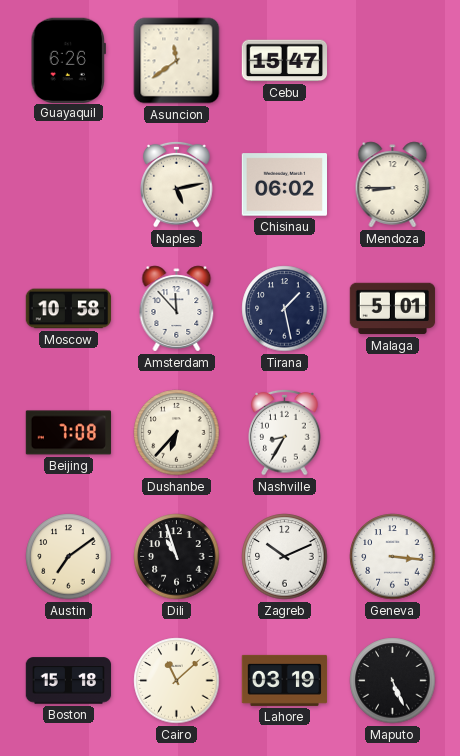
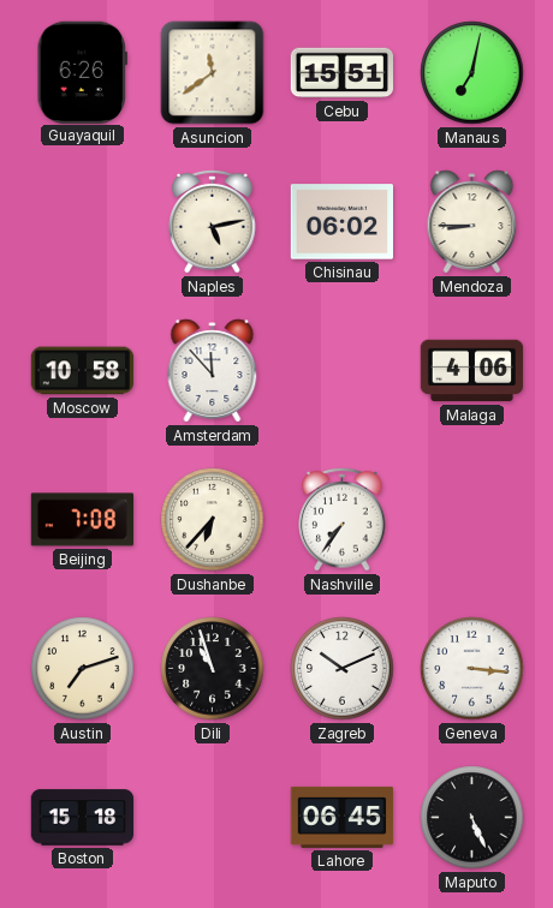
Cebu: 15:47 -> 15:51 (343, 73)
Manaus: none -> 7:02 (472, 73)
Tirana: 1:28 -> none (285, 309)
Malaga: 5:01 -> 4:06 (472, 371)
Nashville: 8:35 -> 7:36 (343, 519)
Austin: 7:09 -> 7:12 (83, 669)
Cairo: 11:08 -> none (177, 681)
Lahore: 03:19 -> 06:45 (343, 817)
